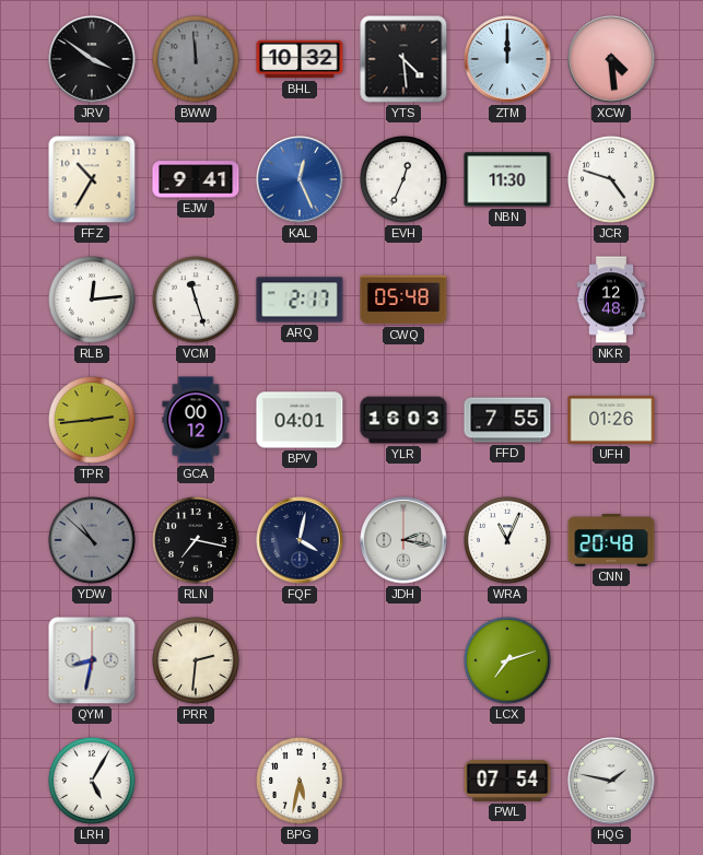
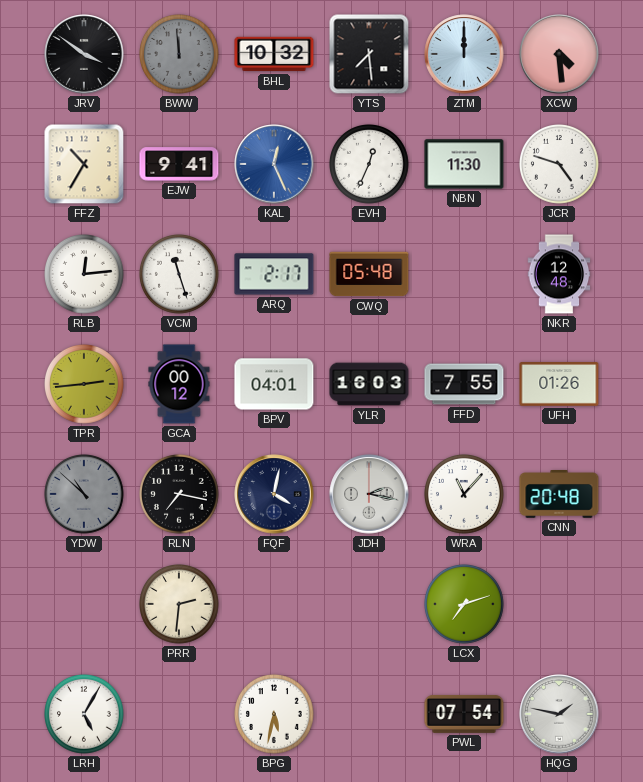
YTS: 4:29 -> 7:29 (369, 54)
WRA: 11:04 -> 11:07 (465, 495)
QYM: 8:32 -> none (92, 660)
